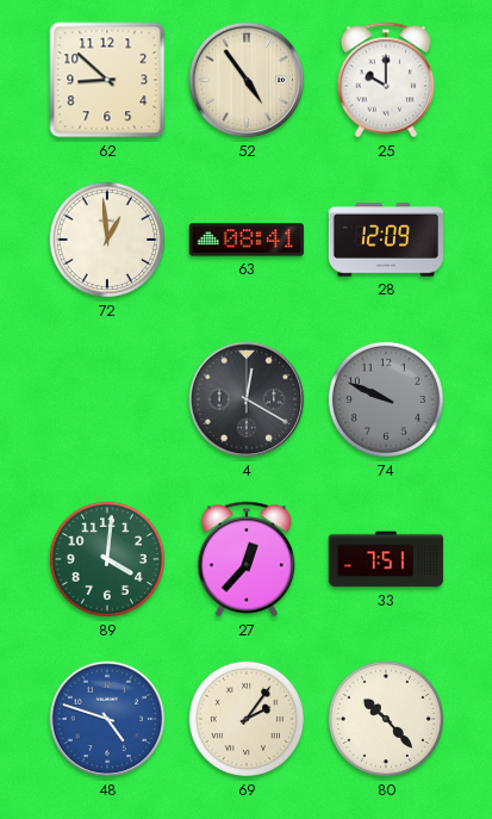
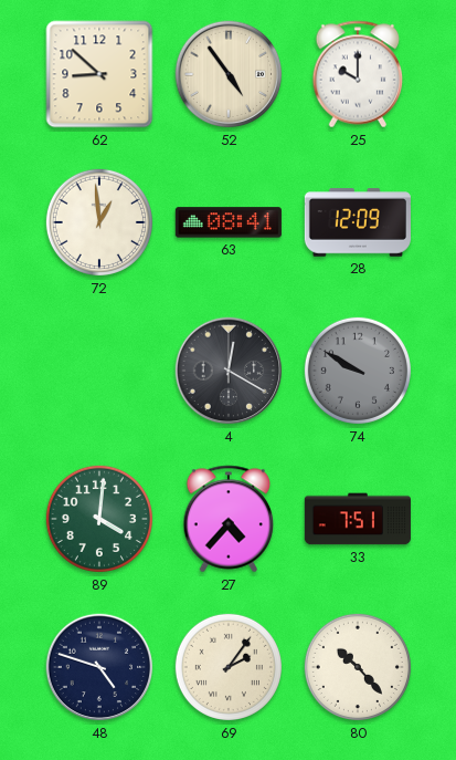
74: 9:49 -> 9:50 (358, 371)
27: 12:37 -> 4:37 (229, 519)
48 dial: blue -> navy (99, 667)
